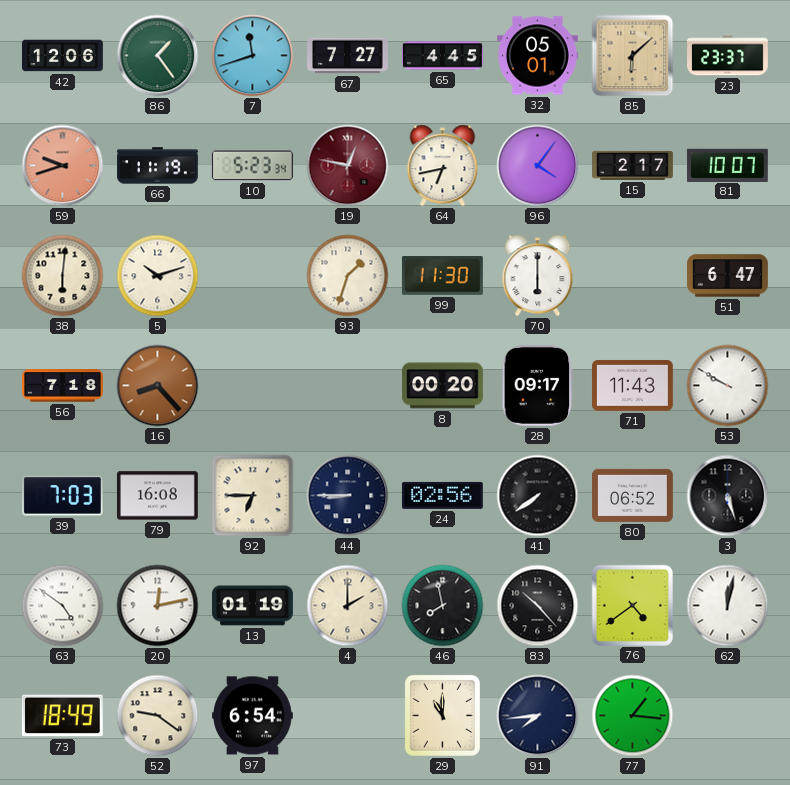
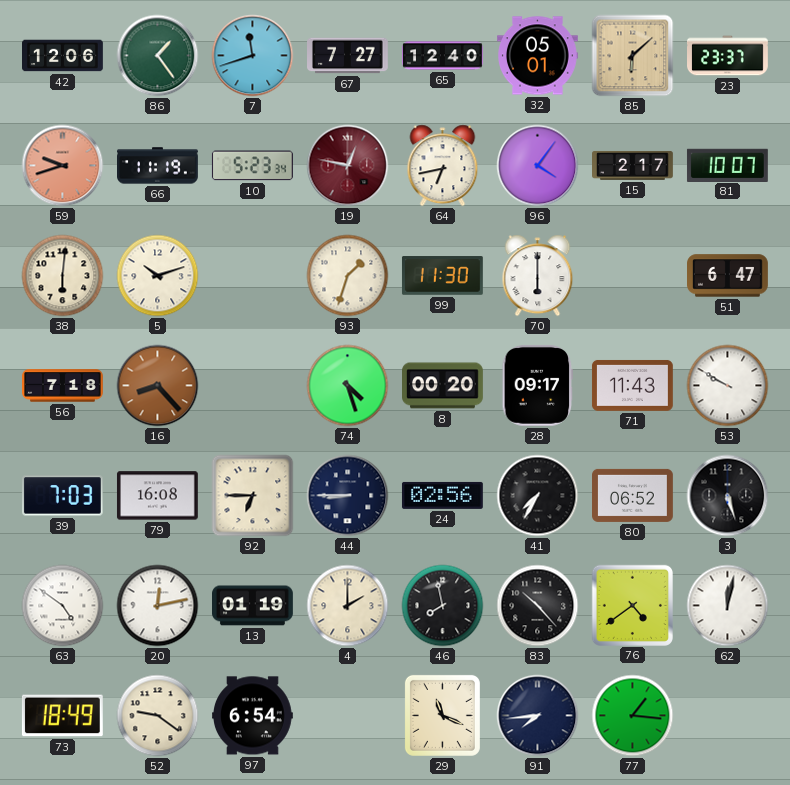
65: 4:45 -> 12:40 (443, 56)
74: none -> 4:27 (348, 386)
41: 7:39 -> 7:35 (538, 496)
29: 11:00 -> 11:19 (442, 715)
